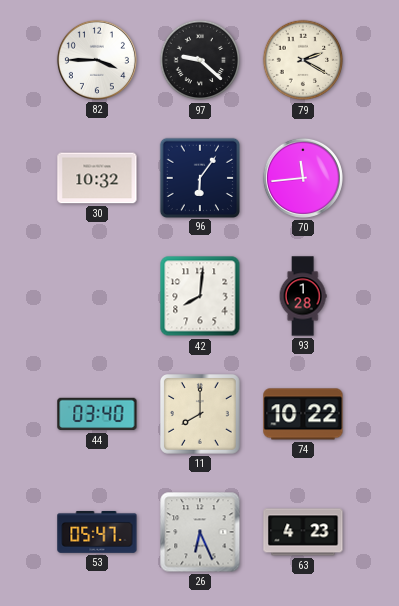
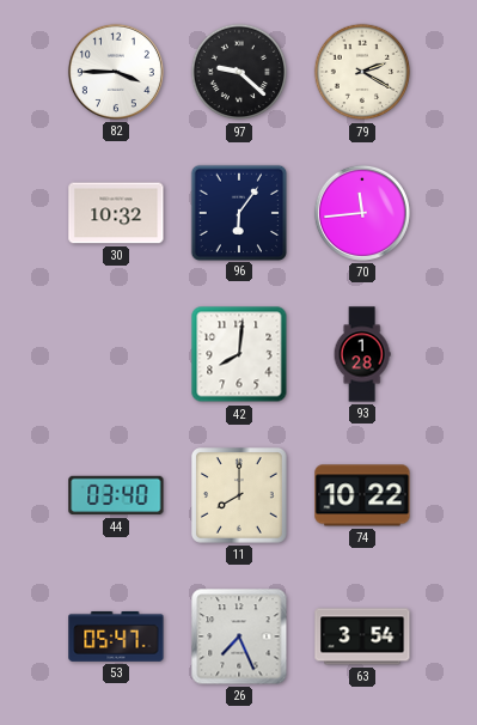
26: 6:26 -> 7:26 (239, 636)
63: 4:23 -> 3:54 (362, 636)
